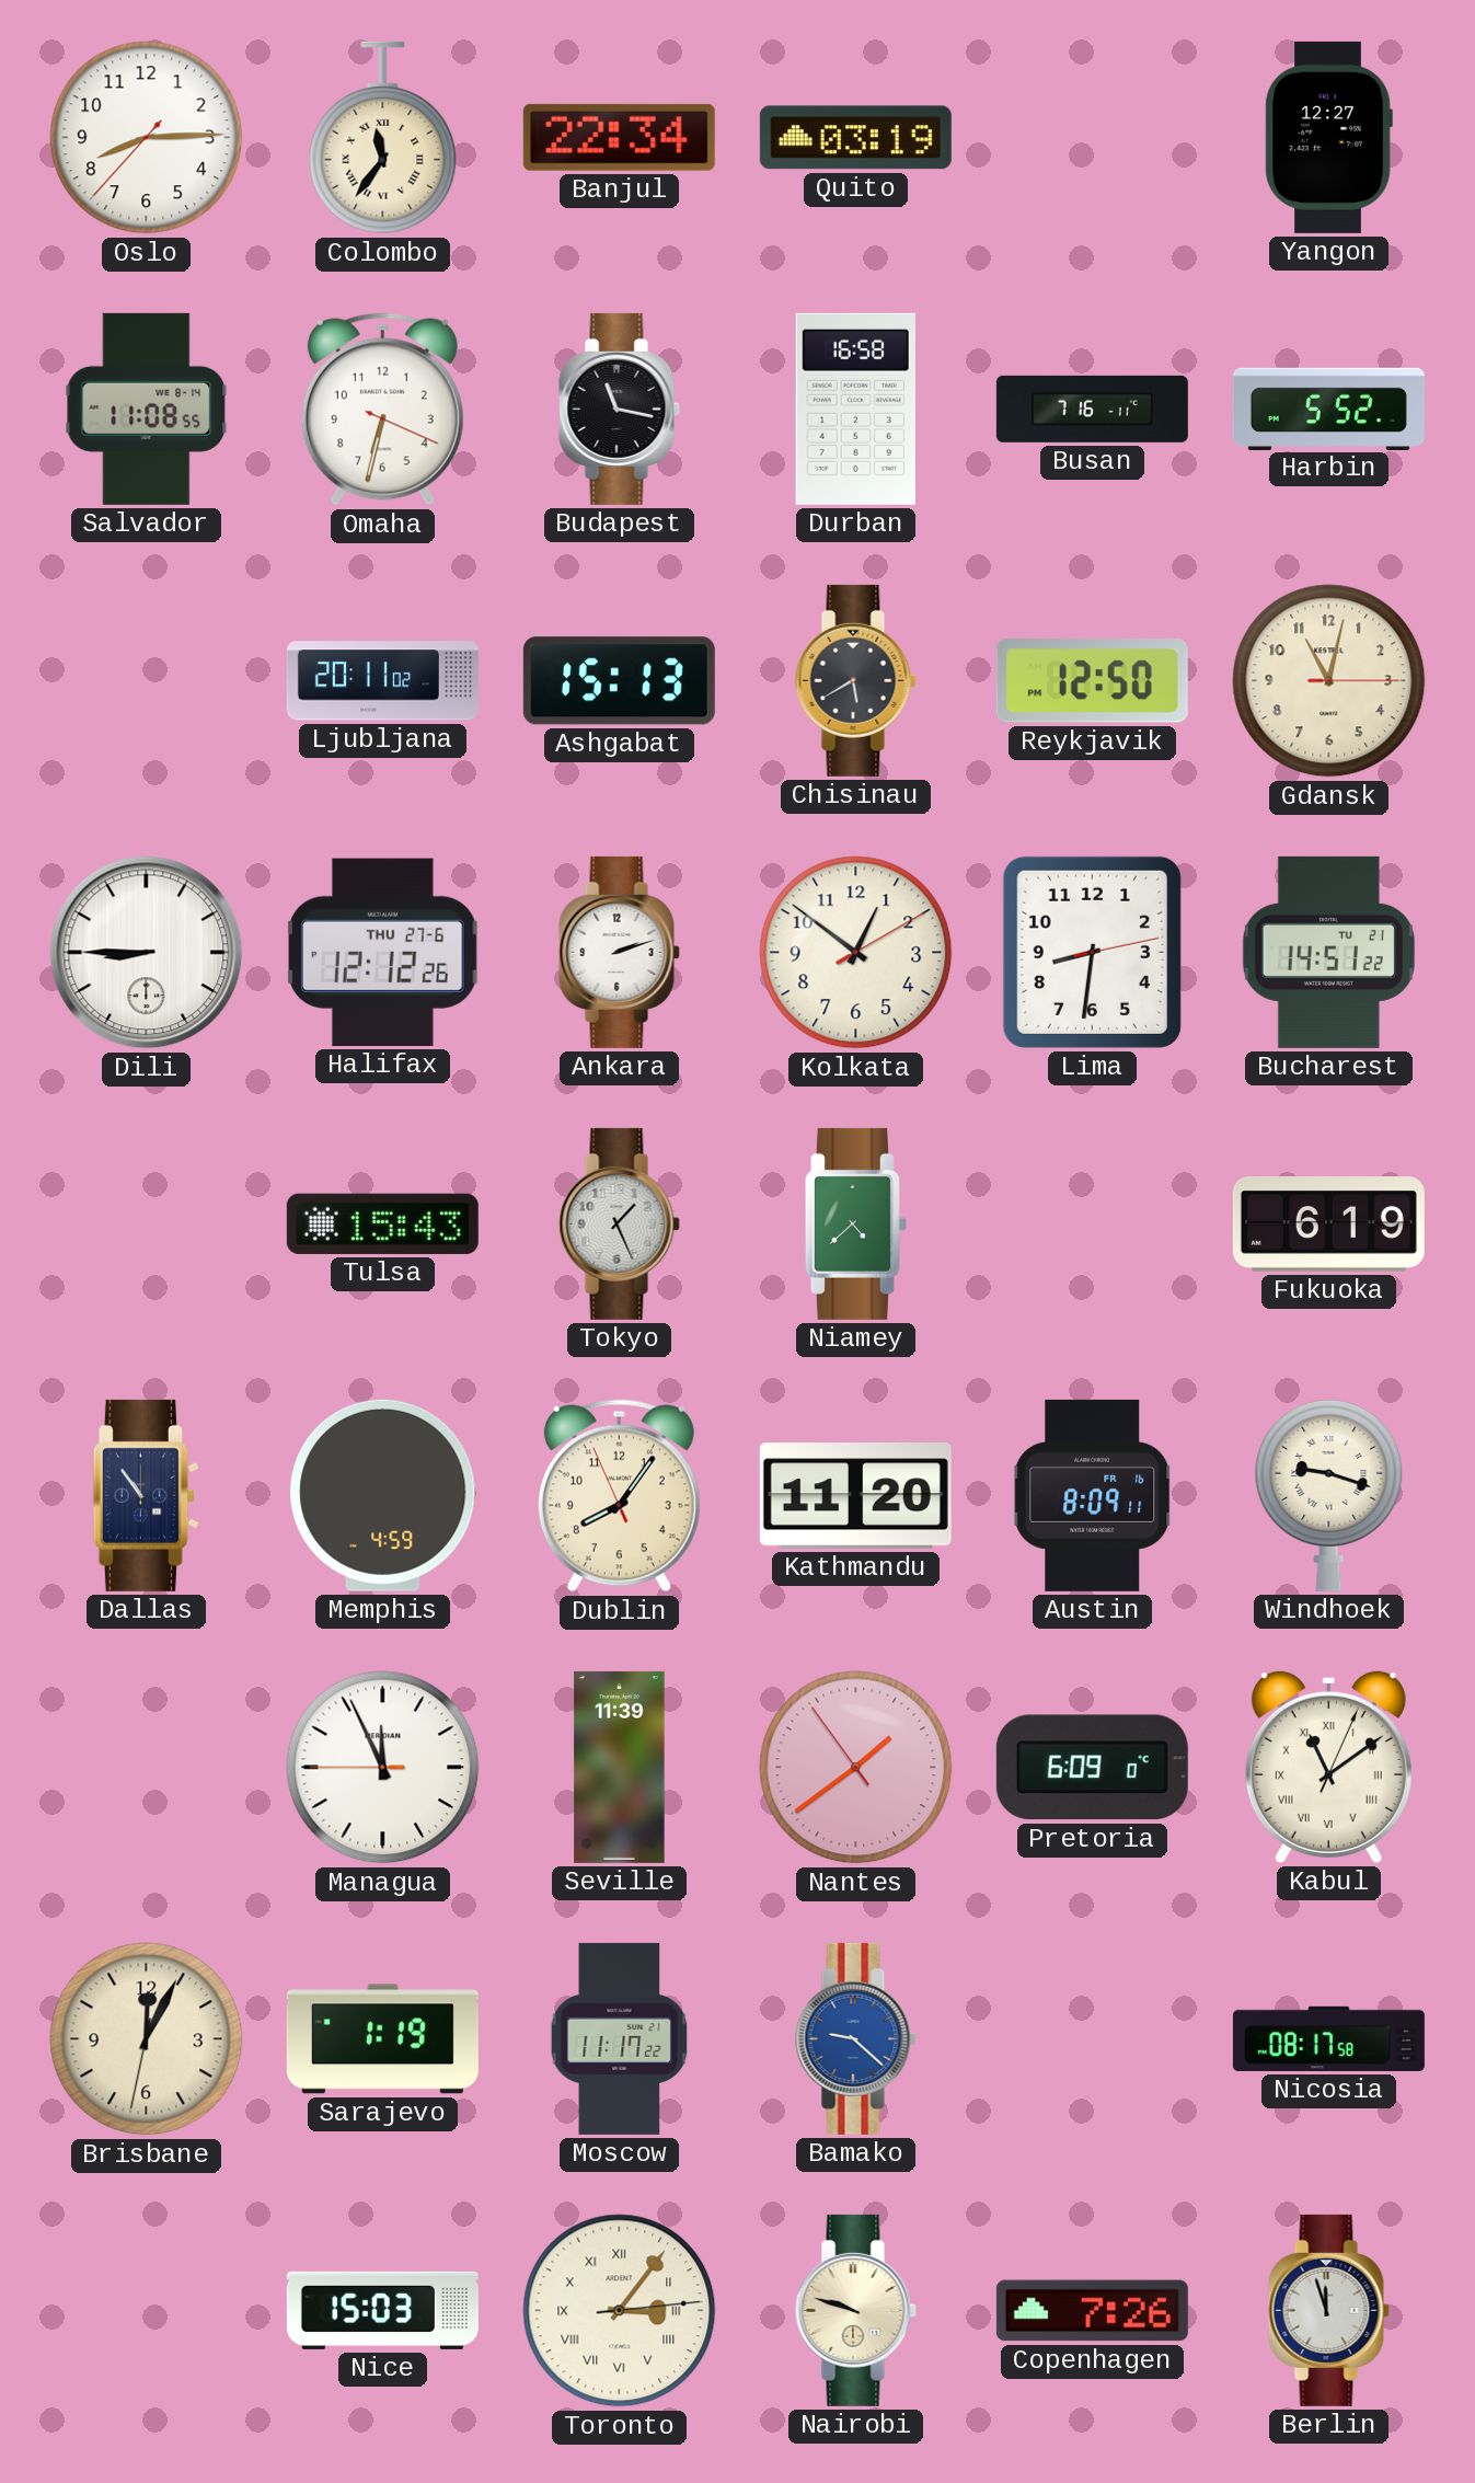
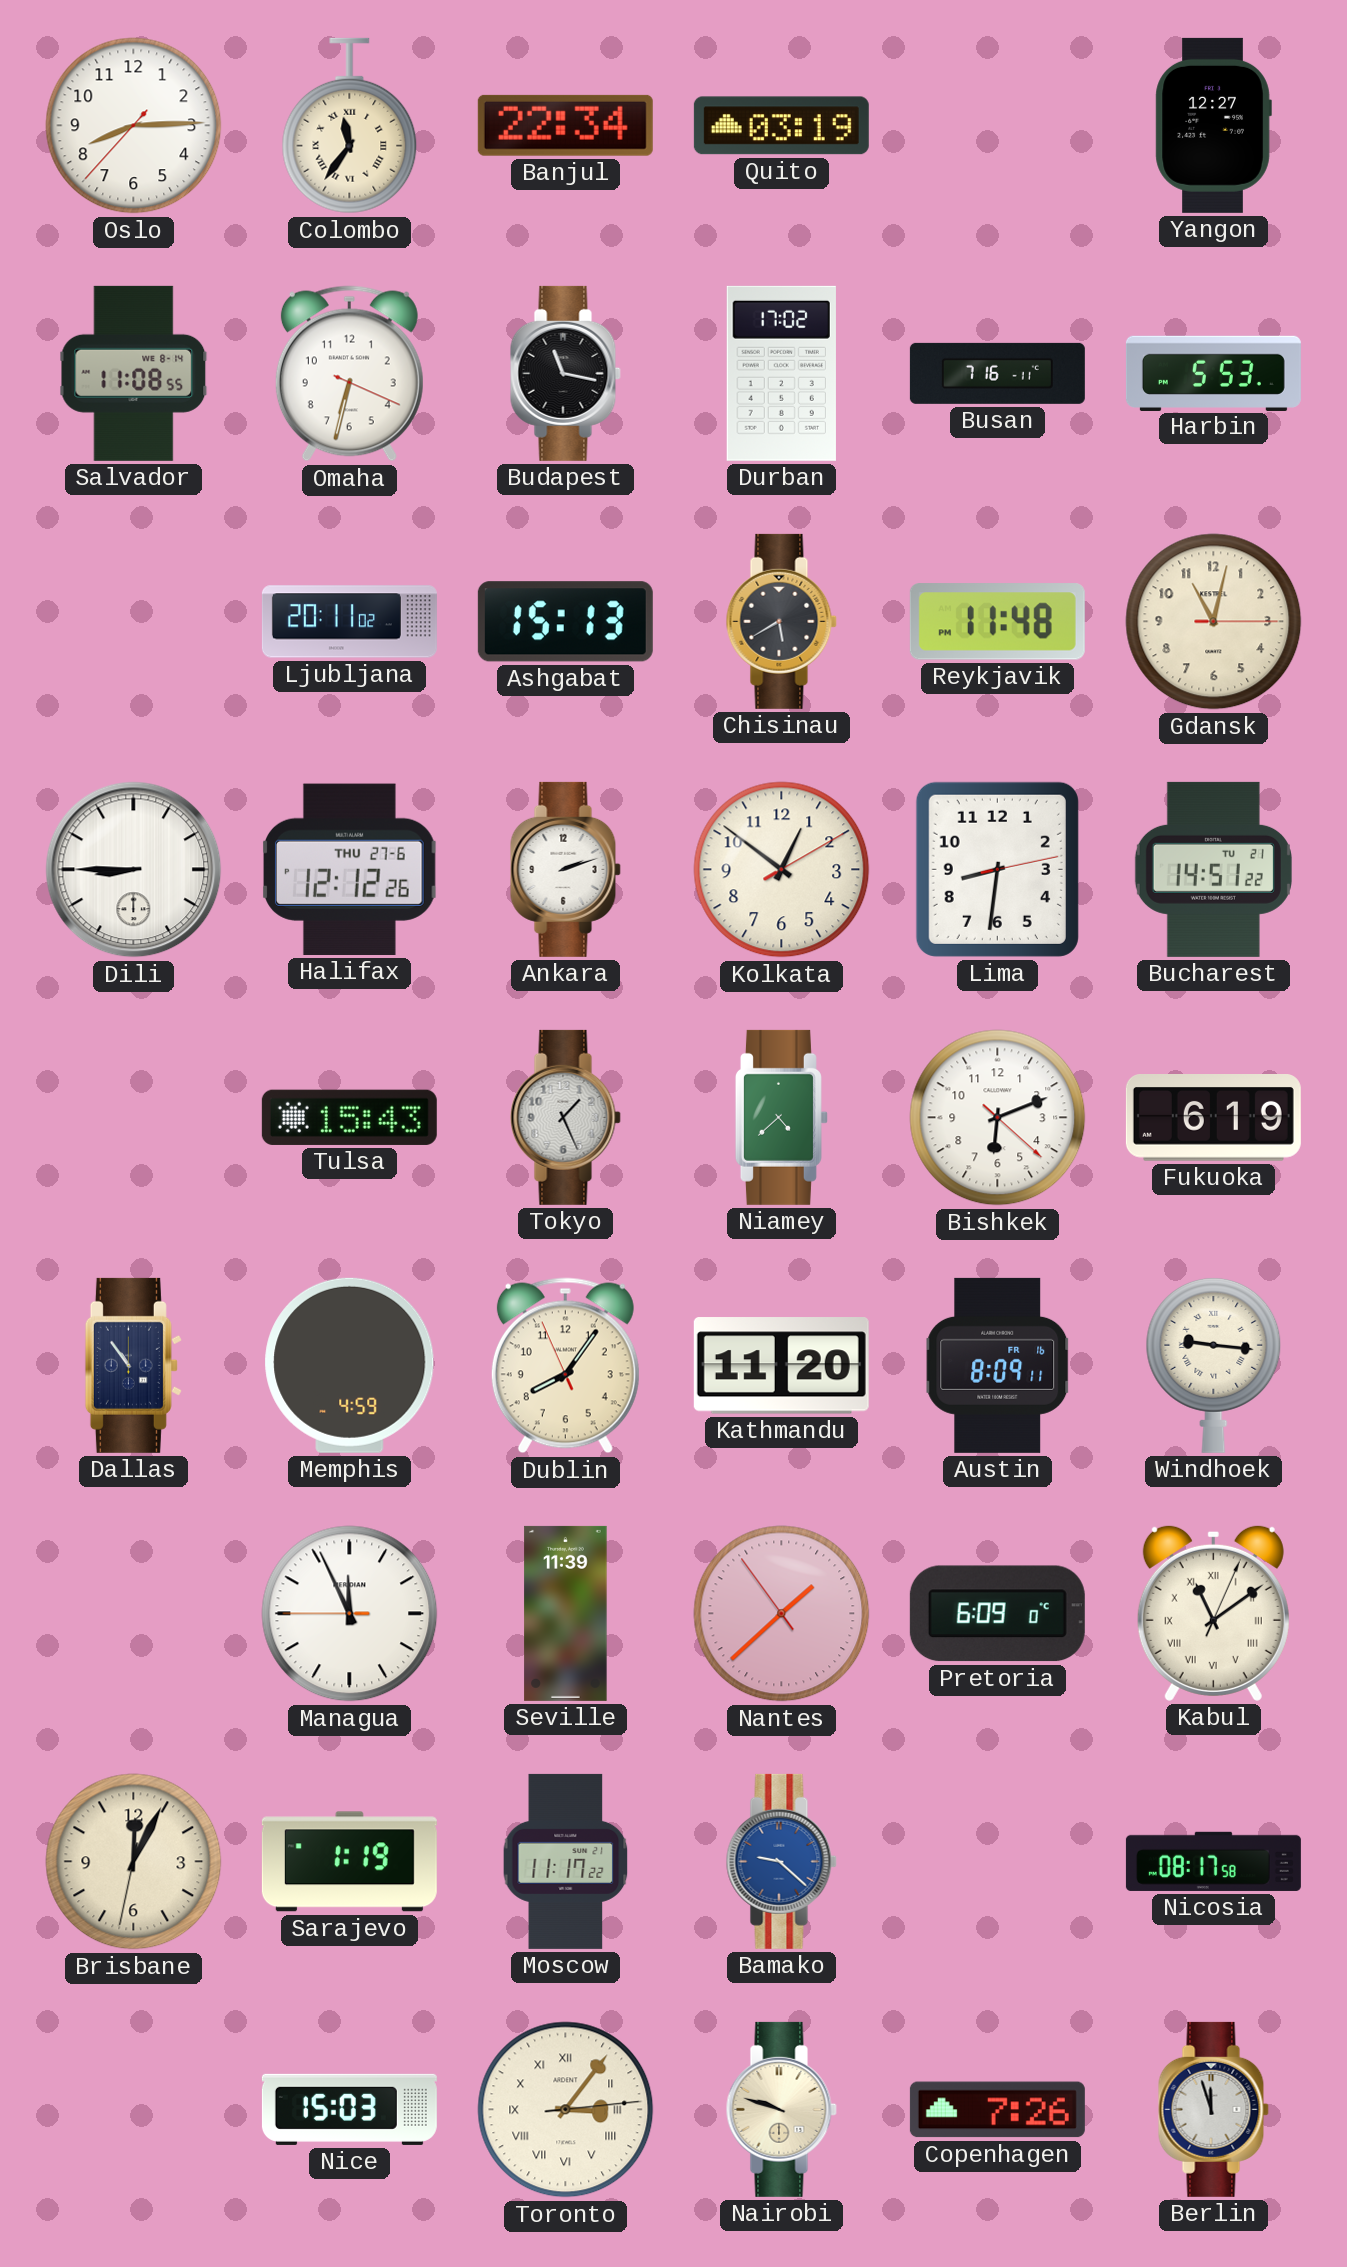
Durban: 16:58 -> 17:02 (781, 373)
Harbin: 5:52 -> 5:53 (1213, 373)
Reykjavik: 12:50 -> 11:48 (997, 622)
Bishkek: none -> 6:11 (998, 1118)
Windhoek: 9:18 -> 9:16 (1214, 1365)
Nantes: 1:38 -> 1:37 (782, 1614)
